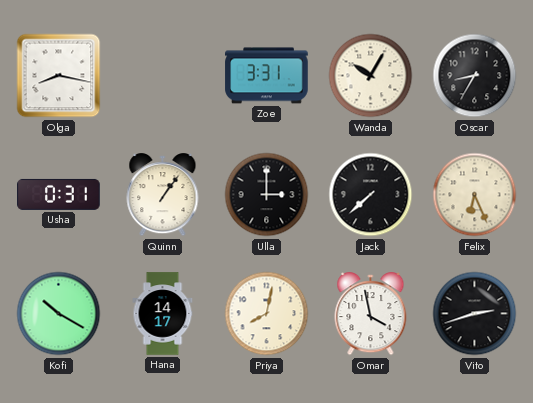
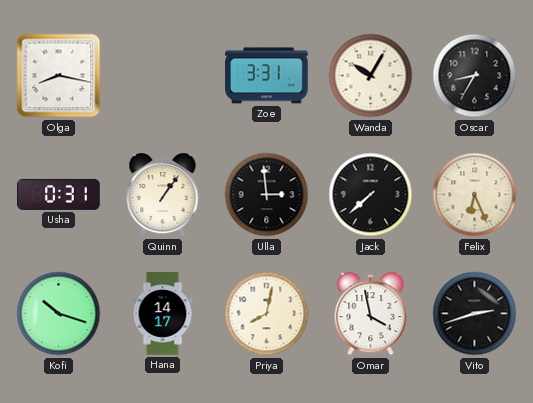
Ulla: 3:00 -> 2:59 (267, 195)
Kofi: 10:20 -> 10:18 (59, 314)
